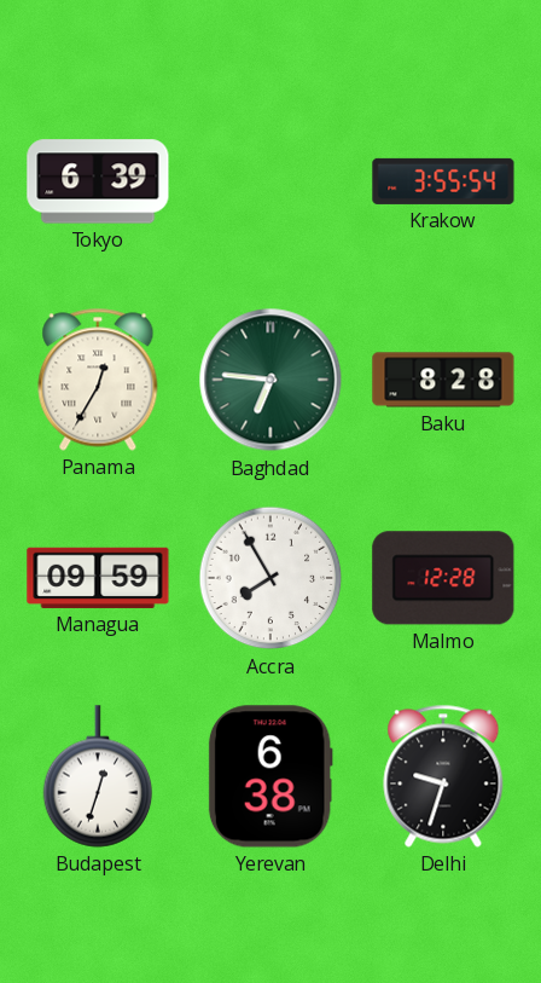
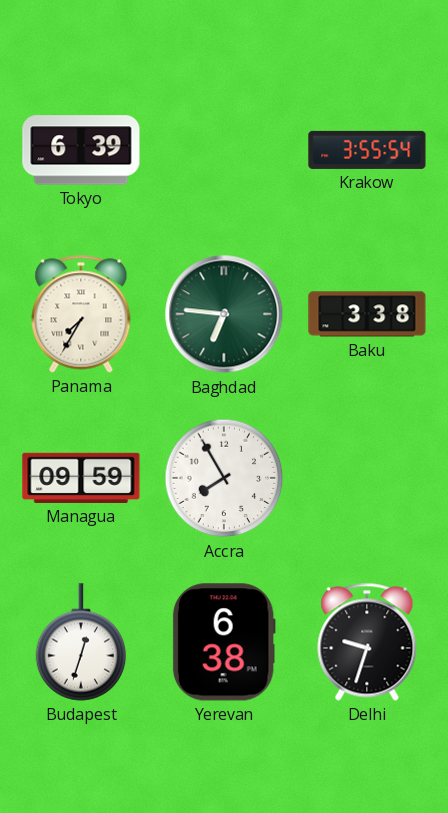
Panama: 12:35 -> 7:35 (81, 314)
Baku: 8:28 -> 3:38 (367, 314)
Malmo: 12:28 -> none (443, 578)
